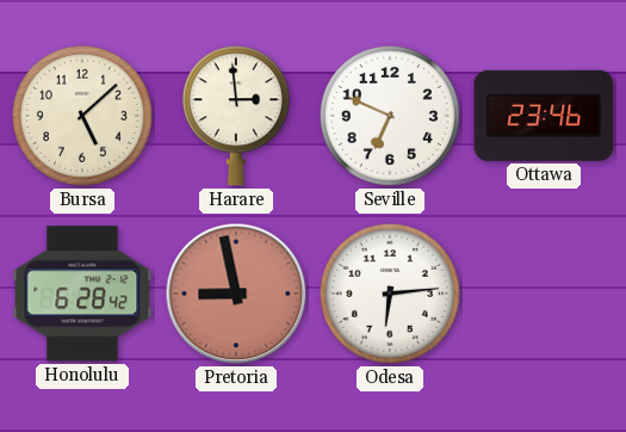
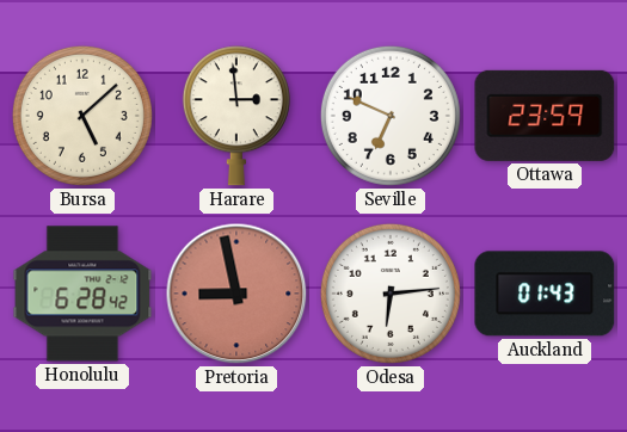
Ottawa: 23:46 -> 23:59 (545, 116)
Auckland: none -> 01:43 (545, 294)
